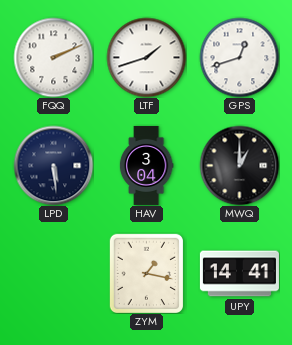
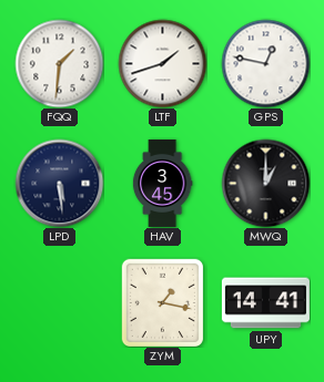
FQQ: 2:11 -> 1:31 (59, 63)
GPS: 12:42 -> 12:47 (265, 63)
HAV: 3:04 -> 3:45 (162, 183)
